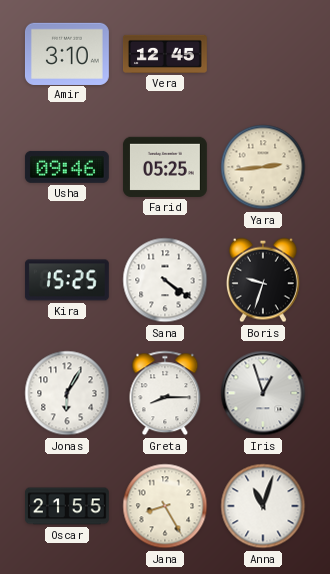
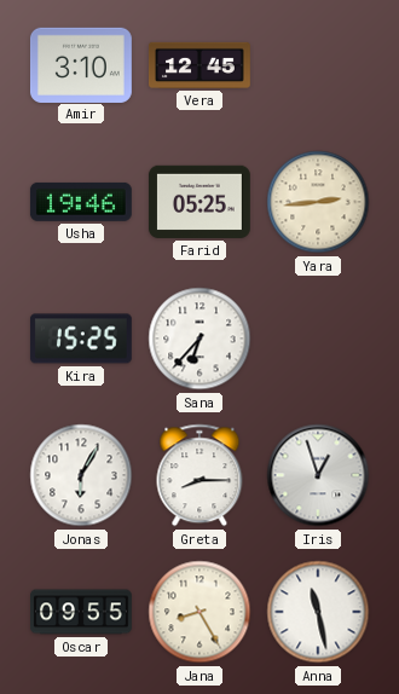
Usha: 09:46 -> 19:46 (81, 202)
Sana: 4:21 -> 6:37 (199, 339)
Boris: 9:33 -> none (263, 280)
Oscar: 21:55 -> 09:55 (82, 612)
Anna: 11:03 -> 11:28 (318, 612)
